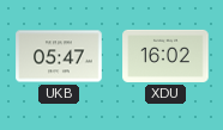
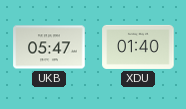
XDU: 16:02 -> 01:40 (138, 47)
